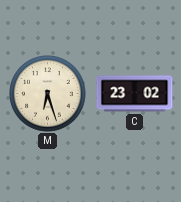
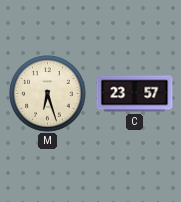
C: 23:02 -> 23:57 (135, 94)
